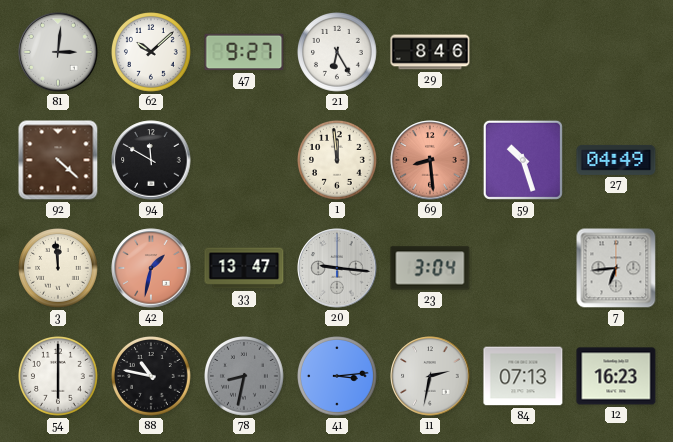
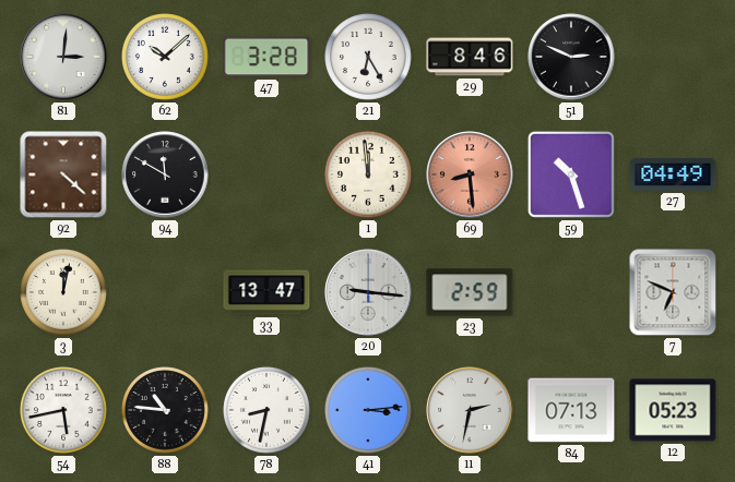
47: 9:27 -> 3:28 (266, 57)
51: none -> 2:49 (571, 57)
3: 11:59 -> 12:02 (64, 293)
42: 1:32 -> none (151, 268)
23: 3:04 -> 2:59 (470, 292)
7: 6:44 -> 6:49 (673, 292)
54: 6:00 -> 5:43 (64, 411)
88: 10:47 -> 10:46 (166, 411)
78 dial: grey -> white (268, 411)
12: 16:23 -> 05:23 (673, 410)
